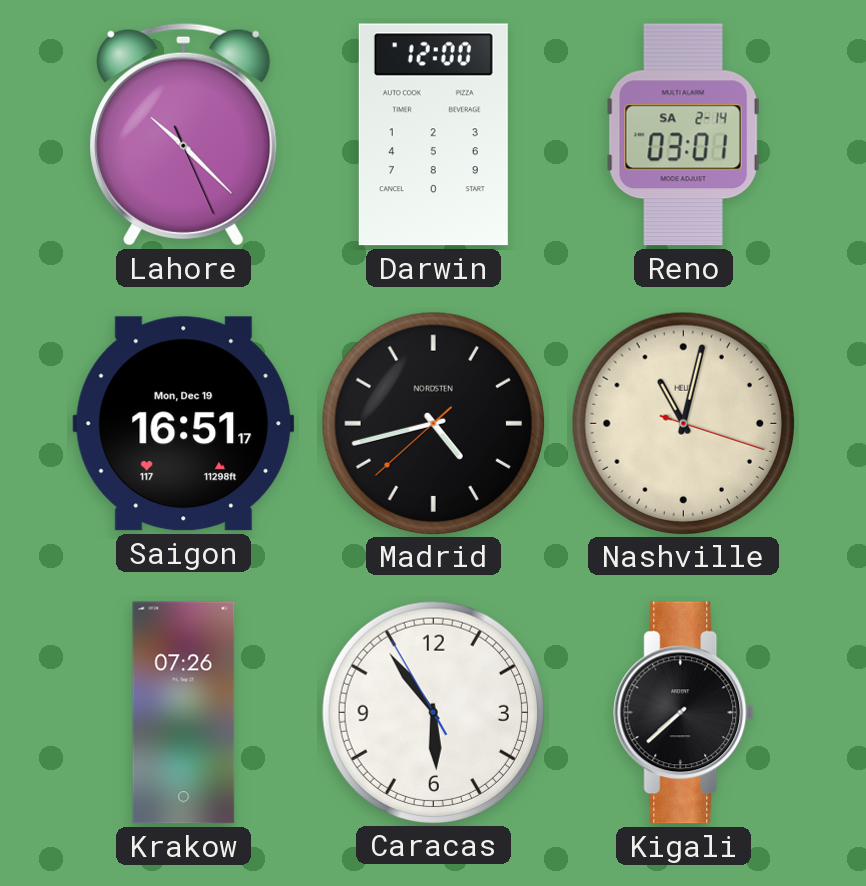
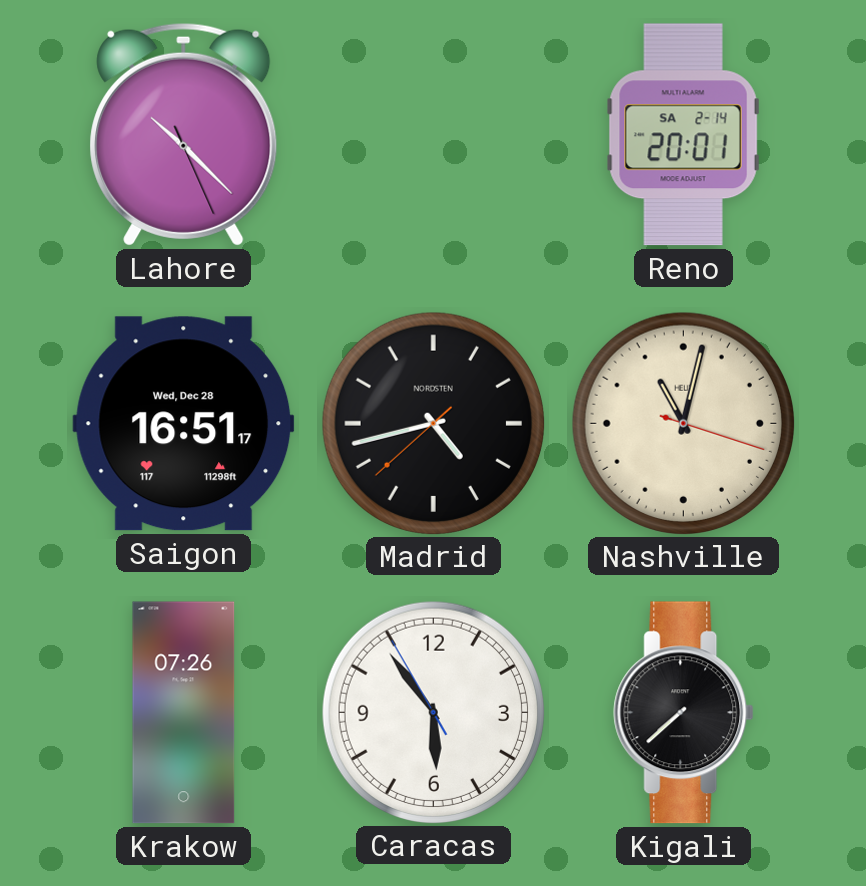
Darwin: 12:00 -> none (433, 135)
Reno: 03:01 -> 20:01 (683, 135)
Saigon date: Mon, Dec 19 -> Wed, Dec 28 (184, 424)
